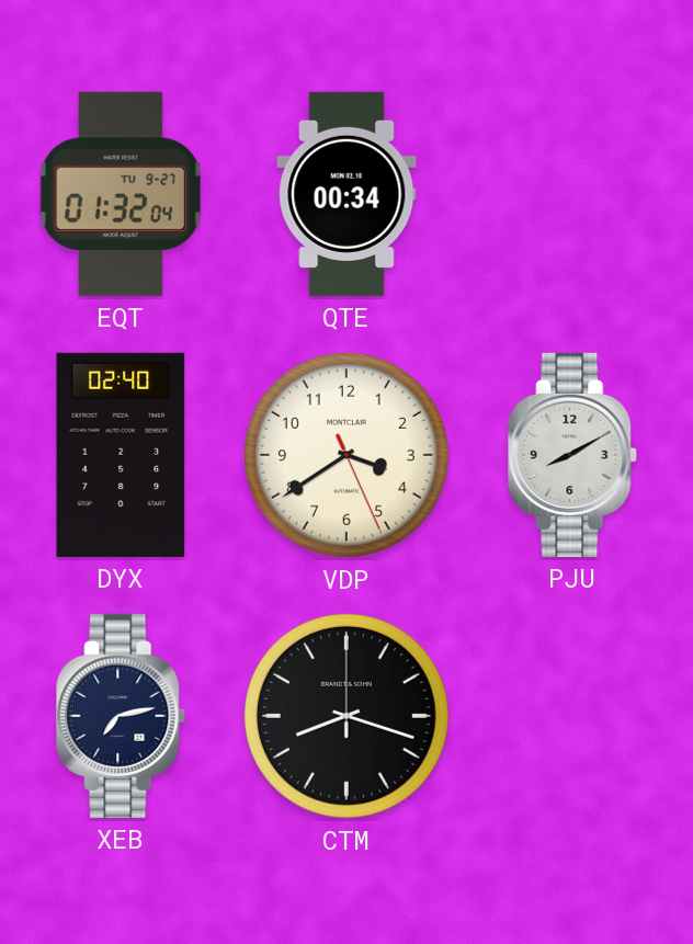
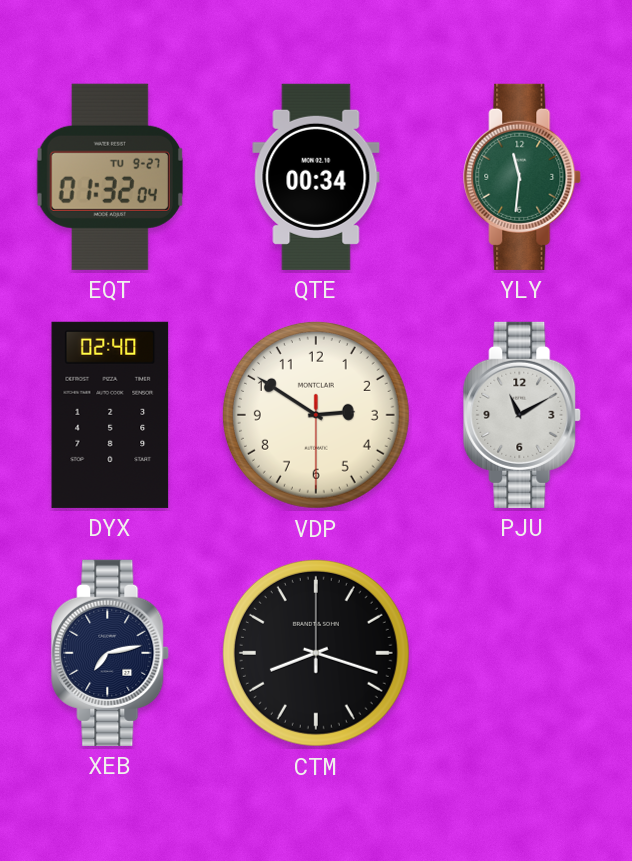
YLY: none -> 11:31 (523, 177)
VDP: 3:39 -> 2:50 (316, 415)
PJU: 8:10 -> 11:10 (523, 415)
